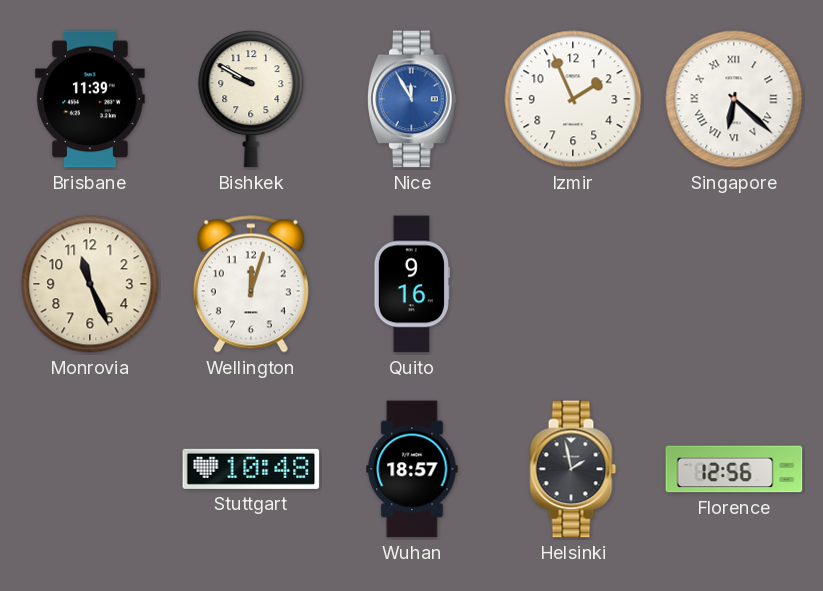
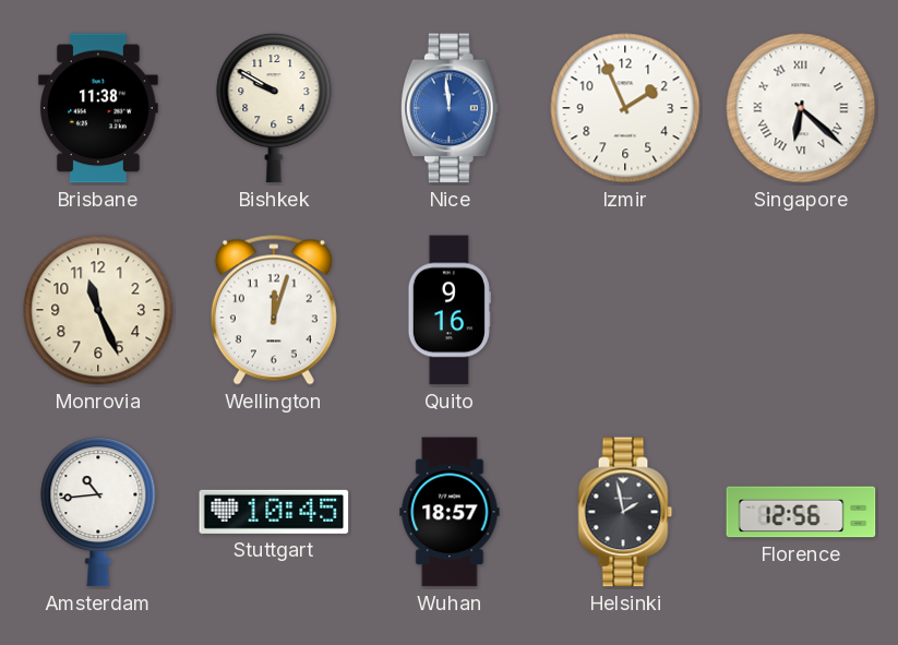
Brisbane: 11:39 -> 11:38 (99, 108)
Nice: 11:55 -> 11:59 (450, 108)
Amsterdam: none -> 10:44 (98, 512)
Stuttgart: 10:48 -> 10:45 (274, 512)
